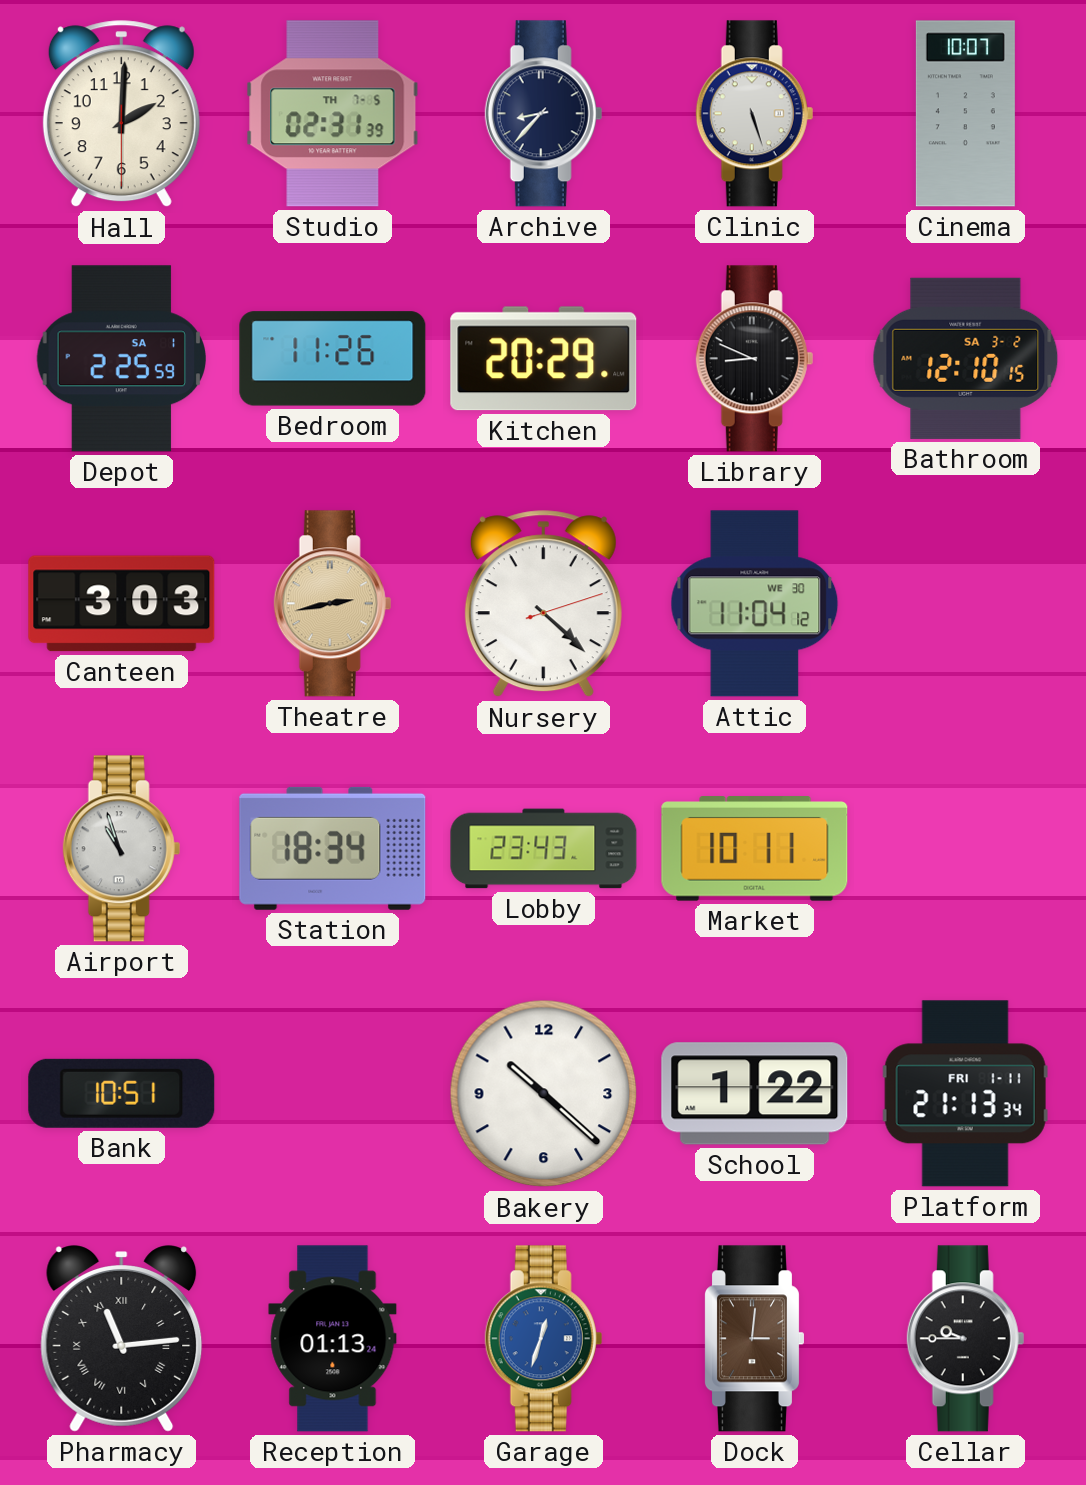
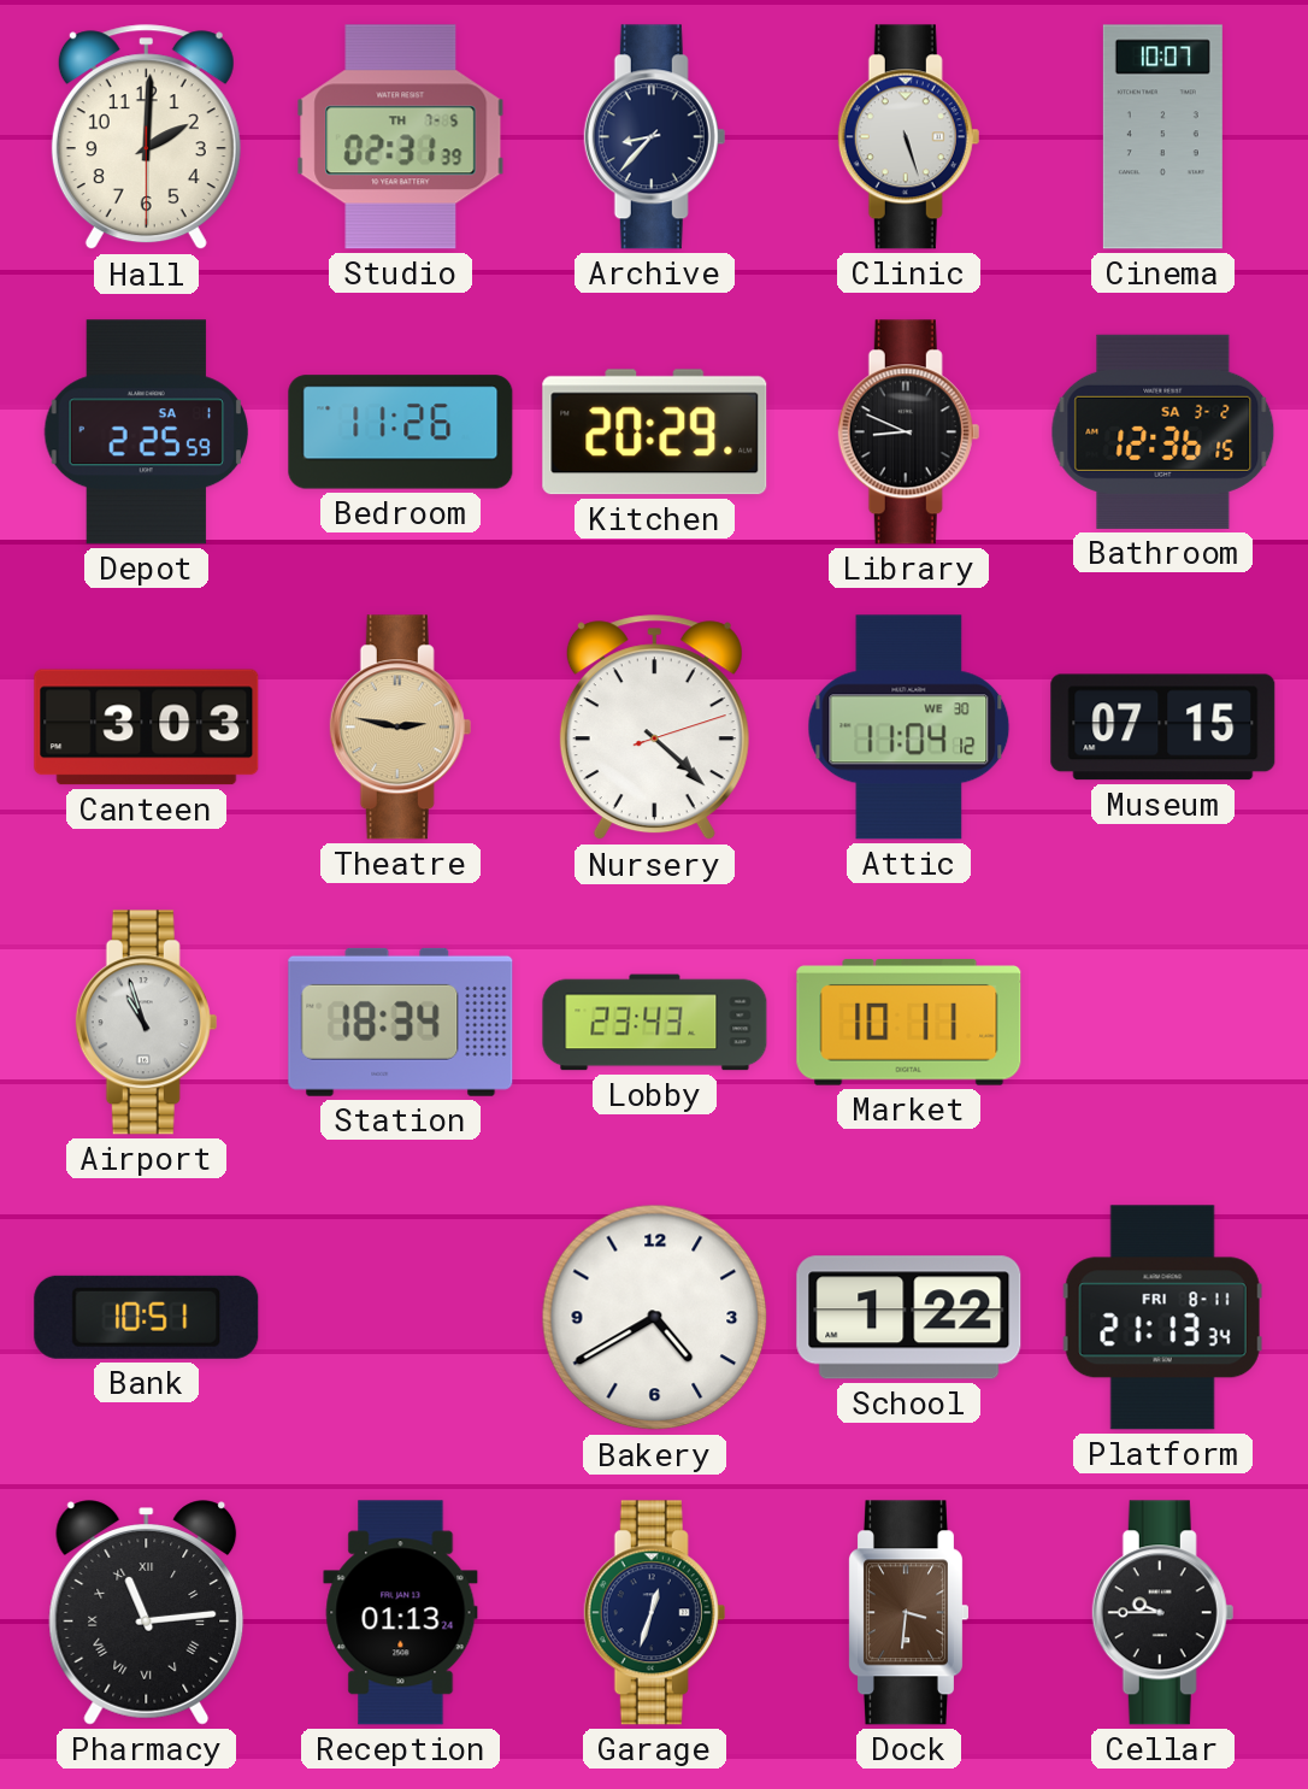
Bathroom: 12:10 -> 12:36 (1163, 431)
Theatre: 2:43 -> 2:47 (401, 728)
Museum: none -> 07:15 (1163, 728)
Bakery: 10:22 -> 4:40 (655, 1318)
Platform date: FRI 1-11 -> FRI 8-11 (1162, 1318)
Garage dial: blue -> navy (655, 1613)
Dock: 3:01 -> 3:31 (908, 1613)
